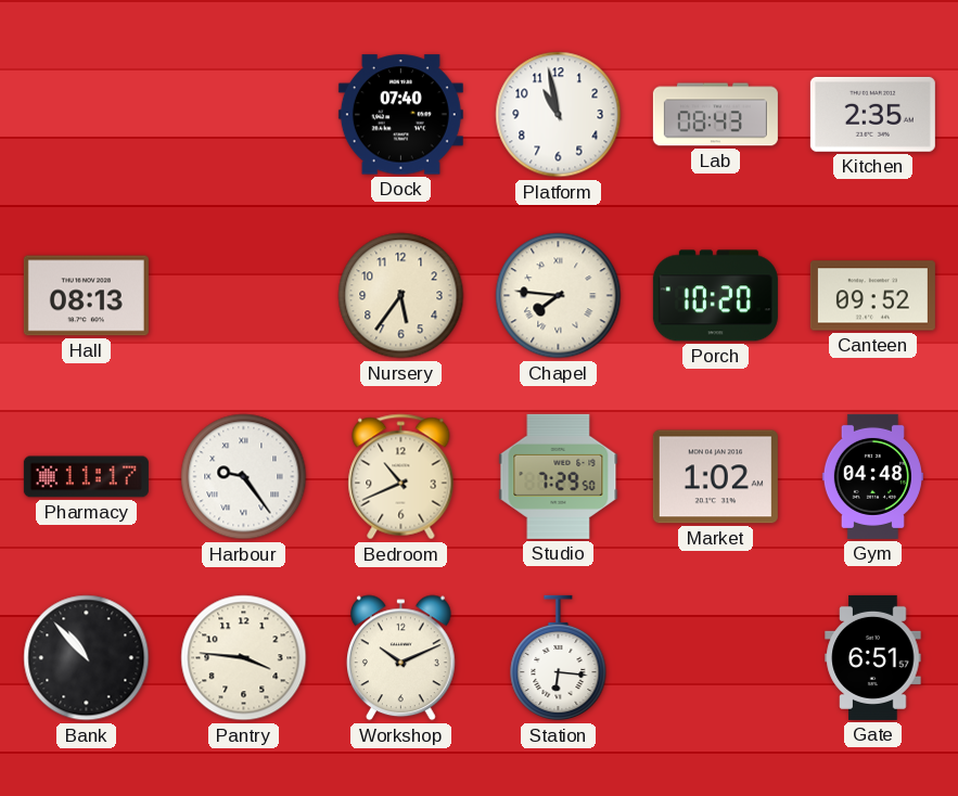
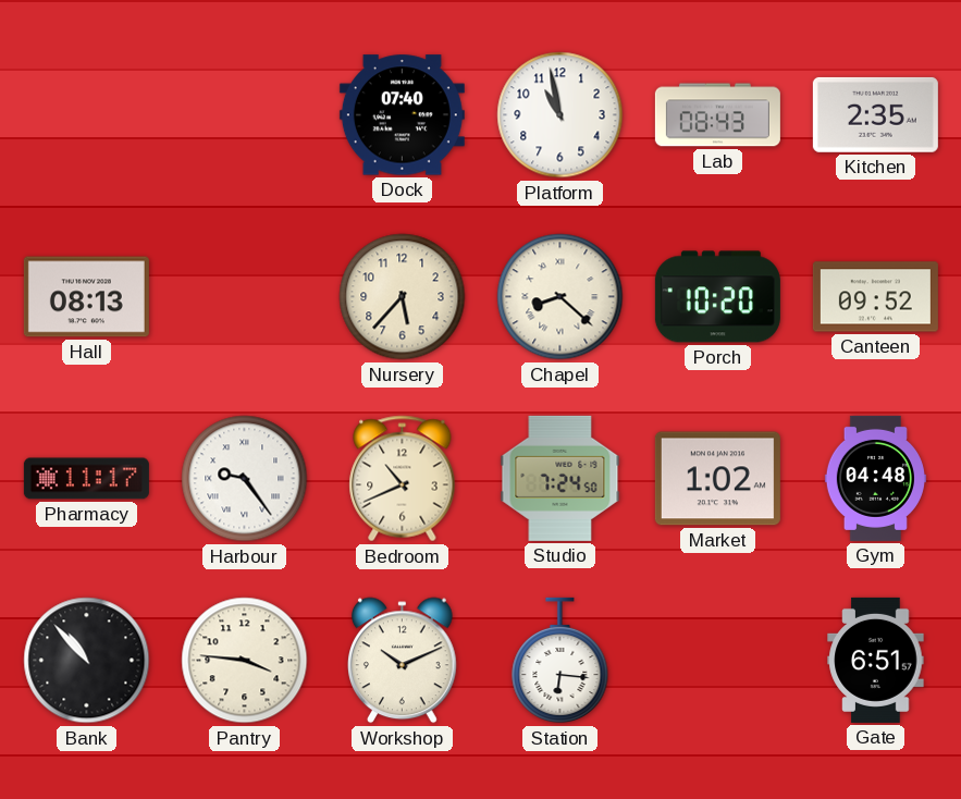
Nursery: 5:36 -> 5:37 (403, 297)
Chapel: 7:46 -> 8:22 (560, 297)
Studio: 7:29 -> 7:24 (560, 478)
